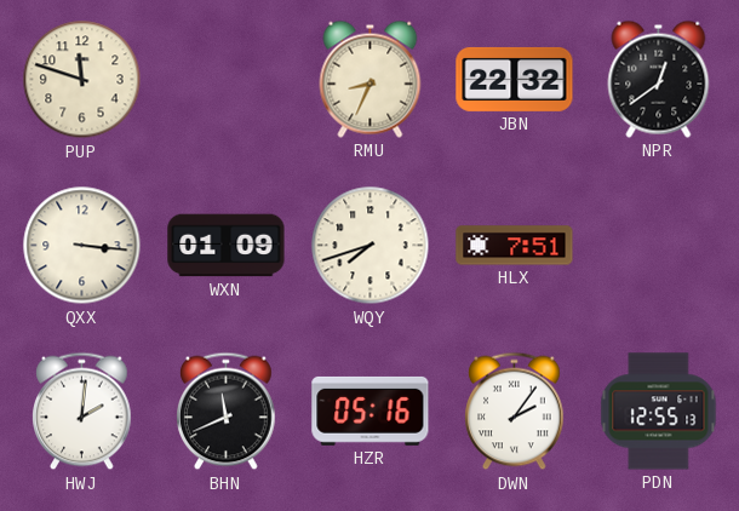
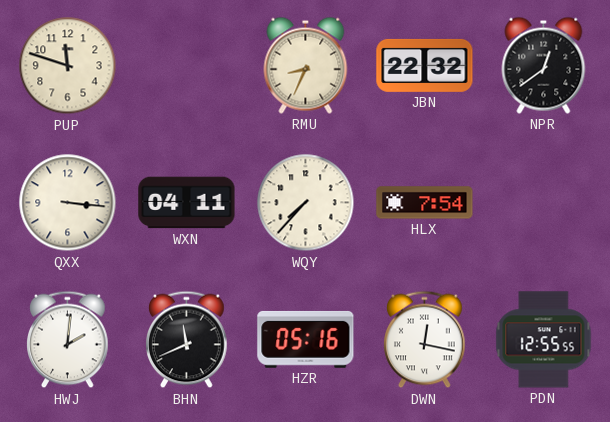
WXN: 01:09 -> 04:11 (187, 203)
WQY: 7:42 -> 7:37 (306, 203)
HLX: 7:51 -> 7:54 (425, 203)
DWN: 2:06 -> 12:17 (425, 340)
PDN: 12:55:13 -> 12:55:55 (544, 340)
